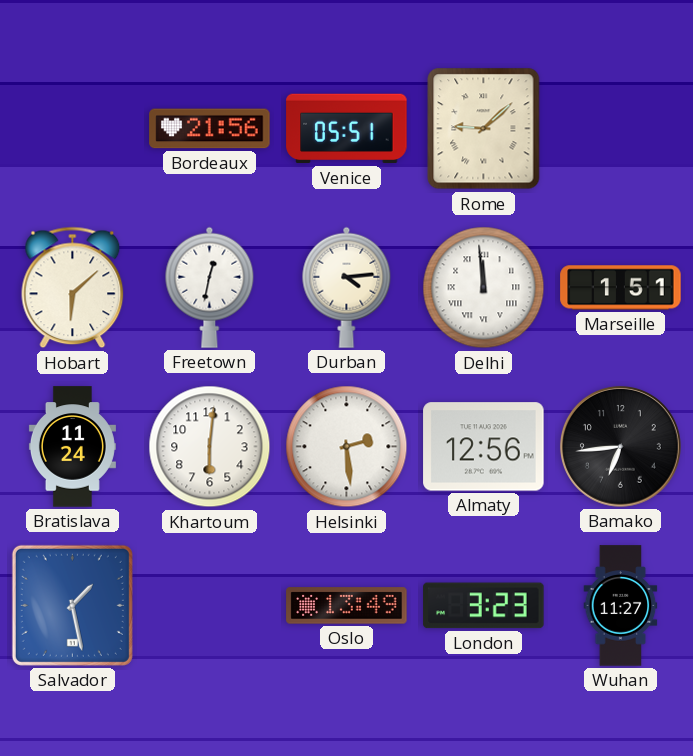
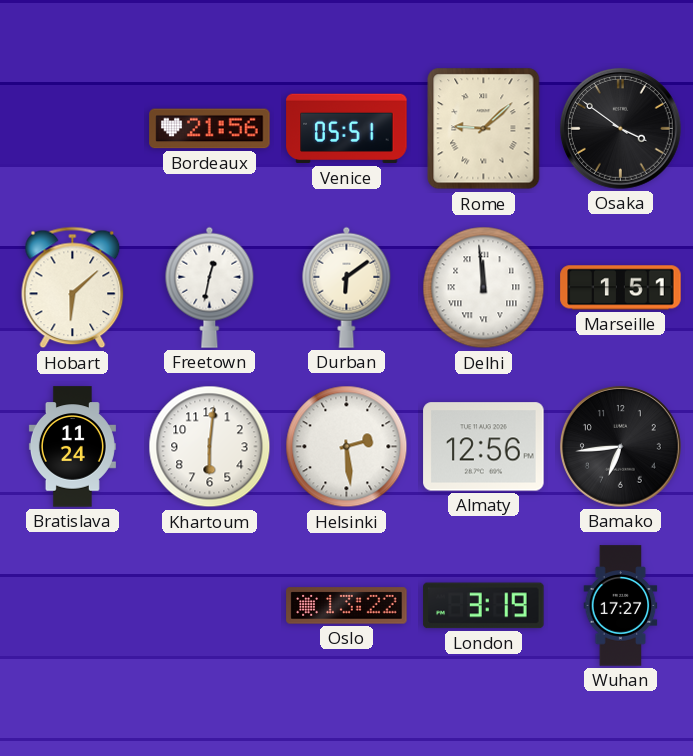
Osaka: none -> 3:51 (620, 128)
Durban: 4:14 -> 6:09 (347, 287)
Salvador: 1:28 -> none (72, 605)
Oslo: 13:49 -> 13:22 (347, 606)
London: 3:23 -> 3:19 (484, 606)
Wuhan: 11:27 -> 17:27 (621, 606)
